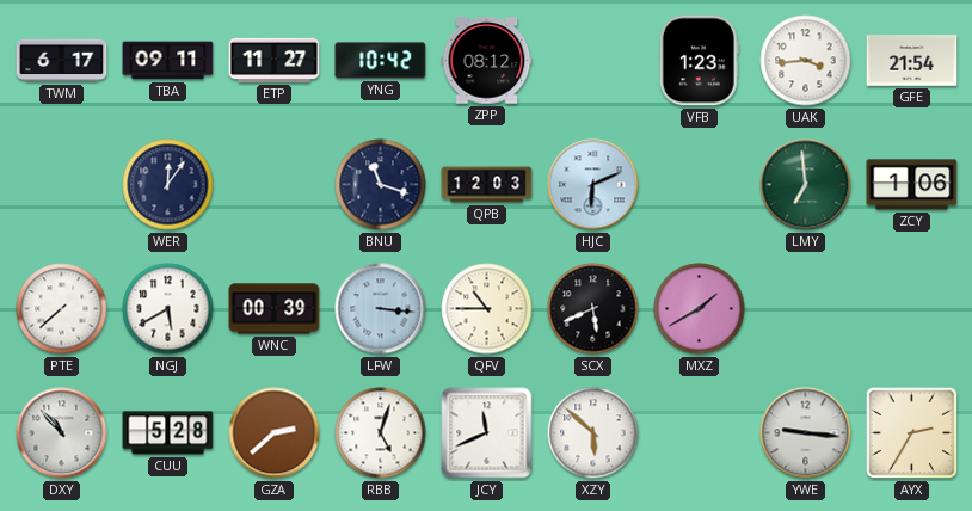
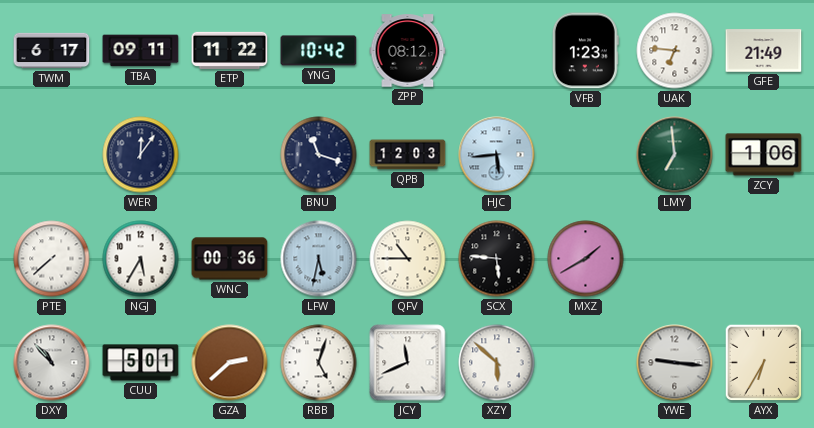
ETP: 11:27 -> 11:22 (230, 50)
UAK: 3:44 -> 6:46 (675, 51)
GFE: 21:54 -> 21:49 (764, 51)
HJC: 6:11 -> 5:44 (497, 155)
NGJ: 5:40 -> 5:35 (141, 259)
WNC: 00:39 -> 00:36 (230, 259)
LFW: 3:16 -> 5:32 (319, 259)
SCX: 5:41 -> 5:46 (497, 259)
CUU: 5:28 -> 5:01 (141, 363)
AYX: 2:35 -> 6:35 (764, 363)
